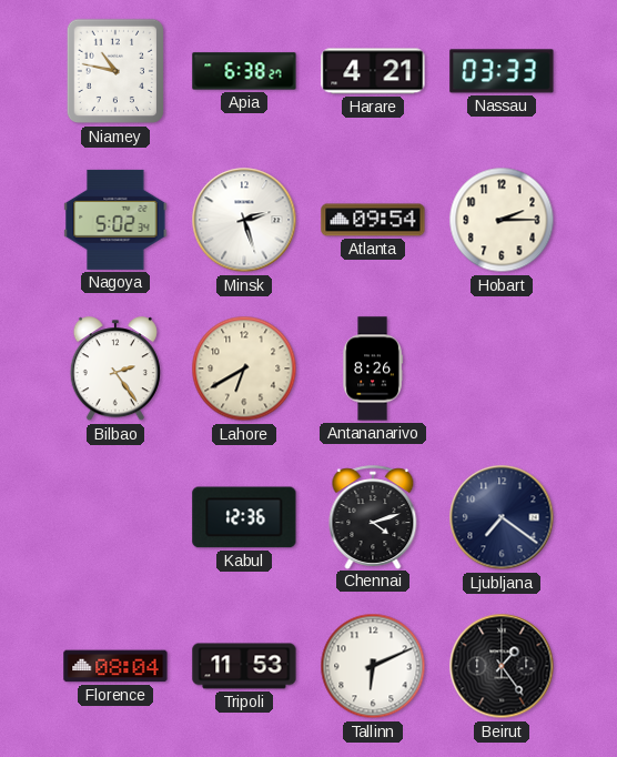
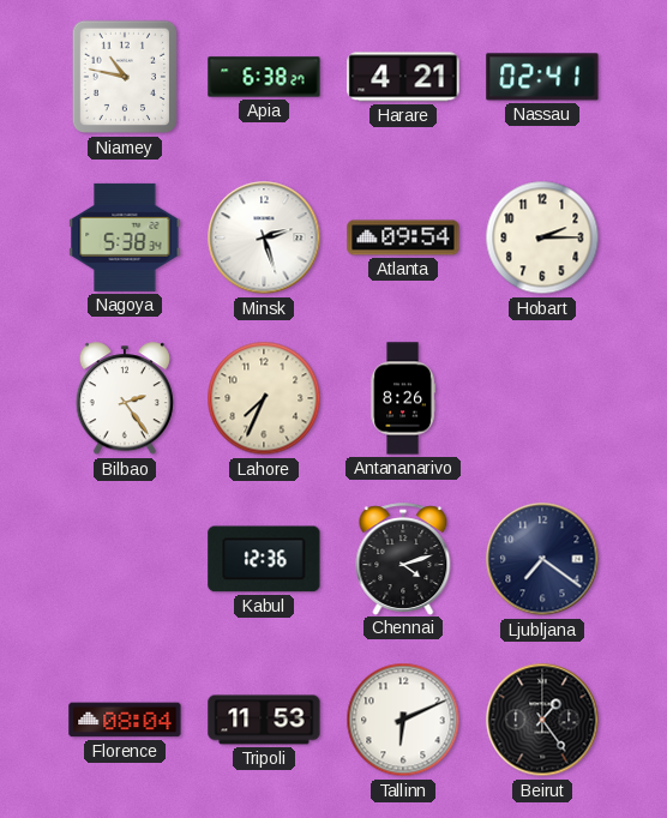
Nassau: 03:33 -> 02:41 (542, 77)
Nagoya: 5:02 -> 5:38 (125, 237)
Lahore: 6:40 -> 7:34 (264, 398)
